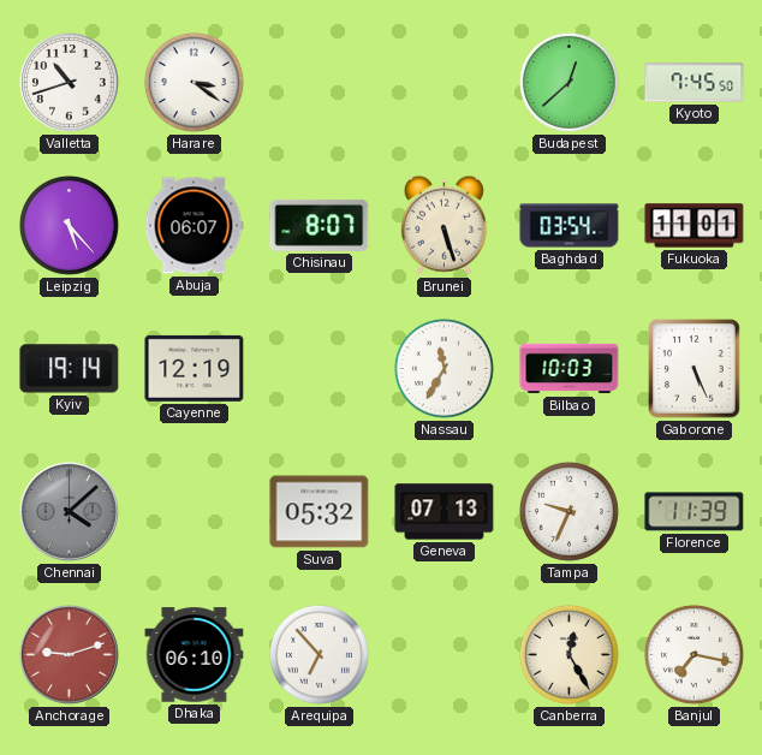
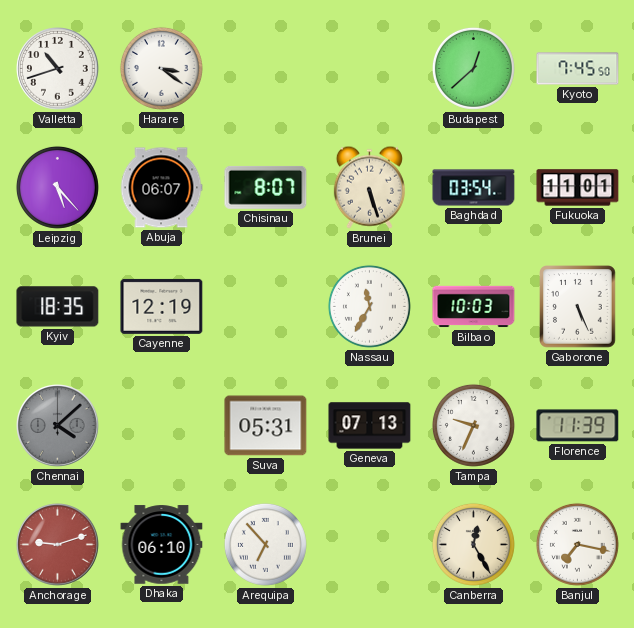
Kyiv: 19:14 -> 18:35 (58, 307)
Suva: 05:32 -> 05:31 (266, 426)
